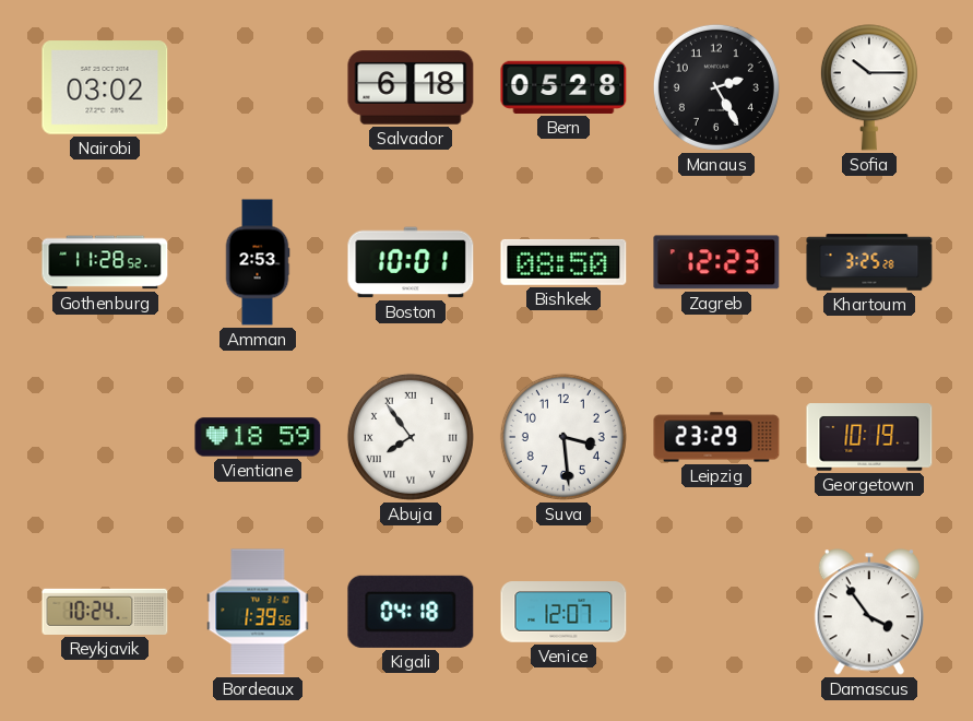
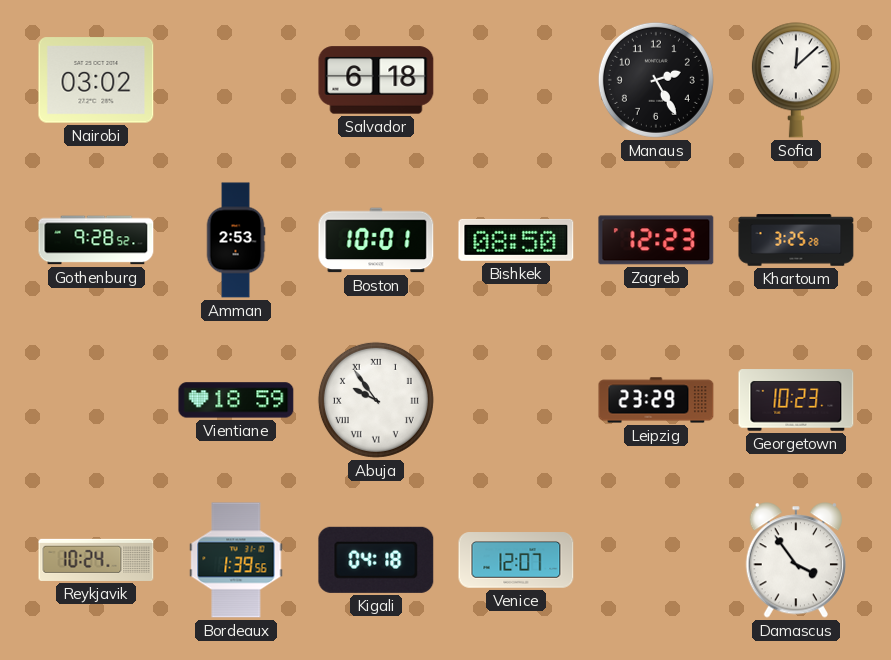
Bern: 05:28 -> none (563, 87)
Sofia: 10:15 -> 12:08 (796, 80)
Gothenburg: 11:28 -> 9:28 (96, 240)
Abuja: 7:54 -> 9:54 (376, 400)
Suva: 3:29 -> none (563, 437)
Georgetown: 10:19 -> 10:23 (796, 400)
